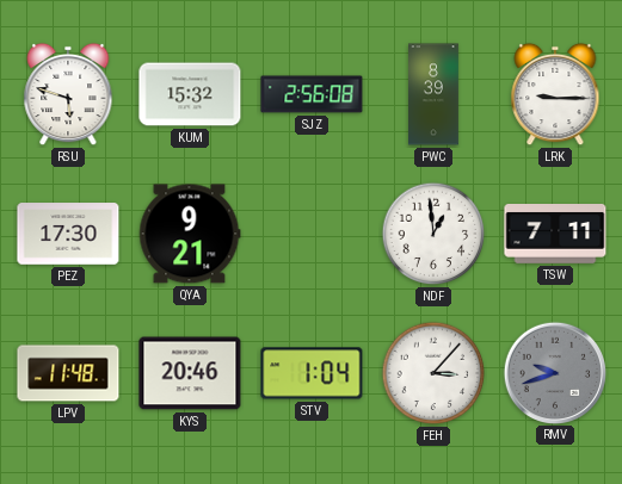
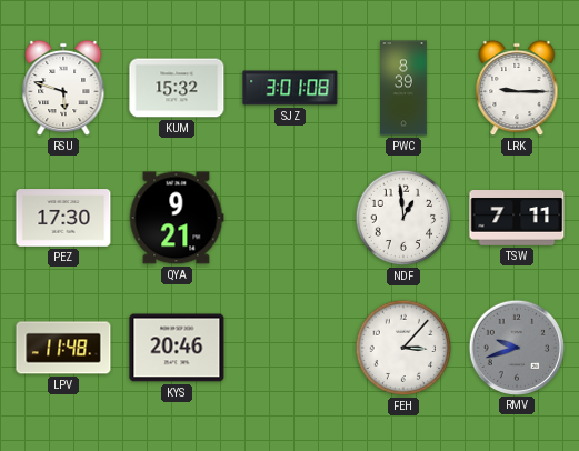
SJZ: 2:56 -> 3:01 (290, 88)
STV: 1:04 -> none (312, 373)
